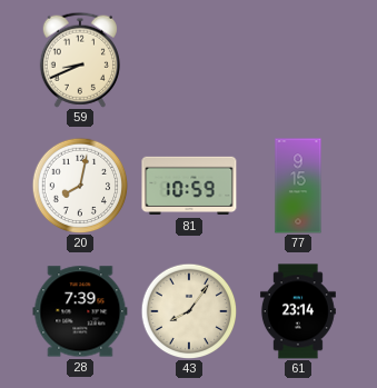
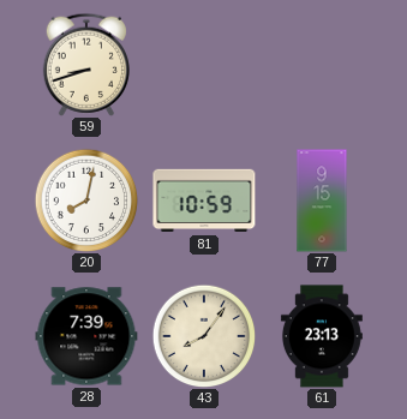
59: 8:41 -> 8:42 (86, 65)
61: 23:14 -> 23:13 (322, 336)
